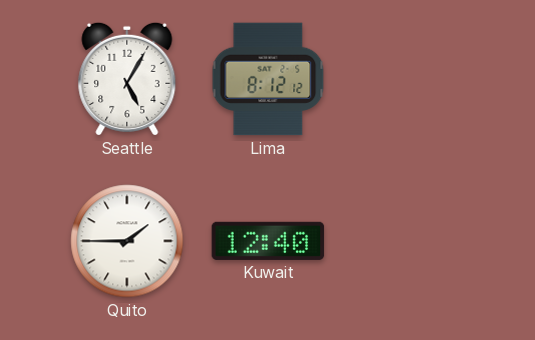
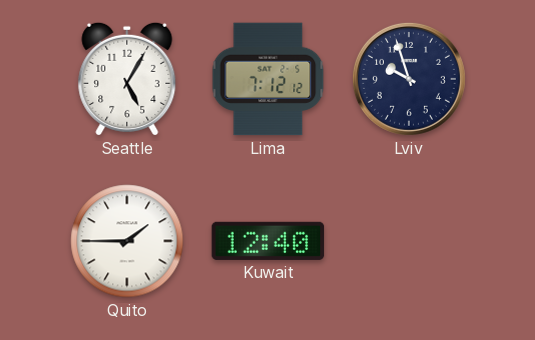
Lima: 8:12 -> 7:12 (268, 79)
Lviv: none -> 9:57 (409, 79)
